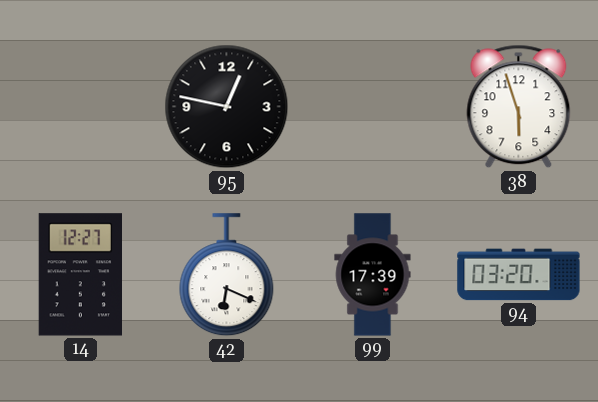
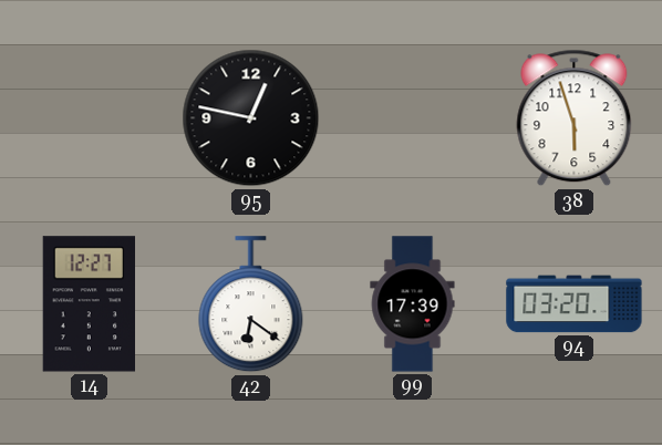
42: 6:19 -> 6:21 (251, 304)
